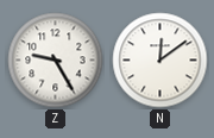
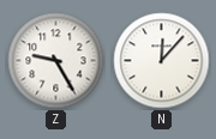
N: 12:09 -> 12:07 (162, 61)
